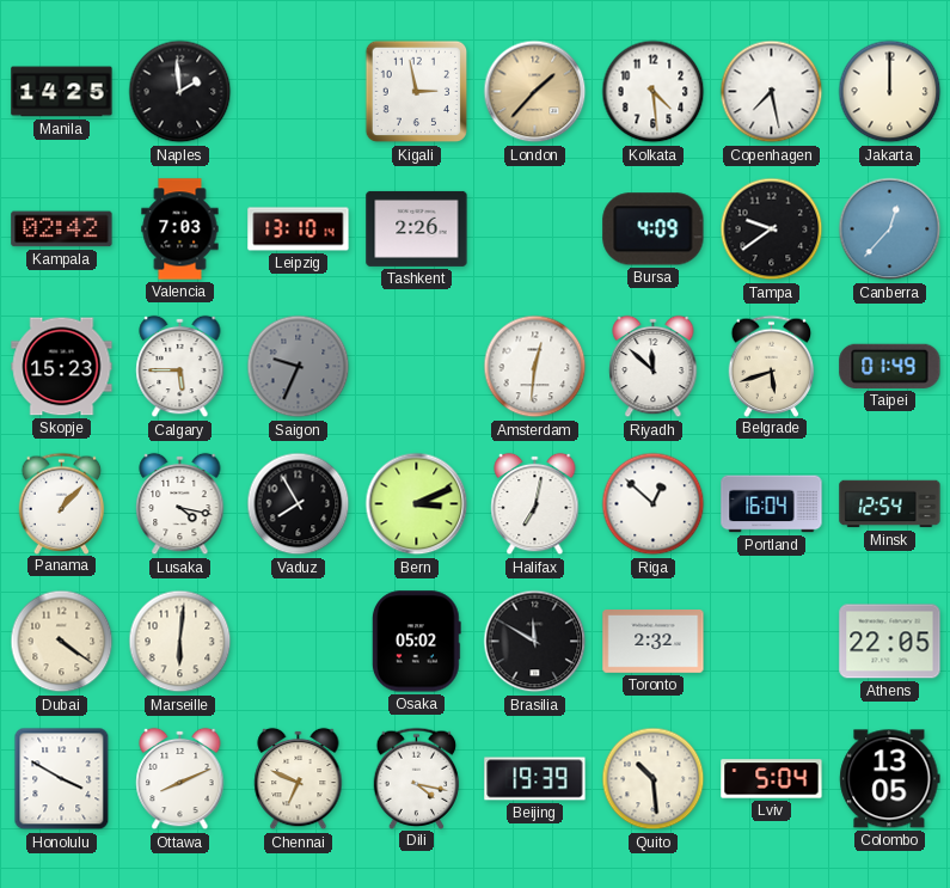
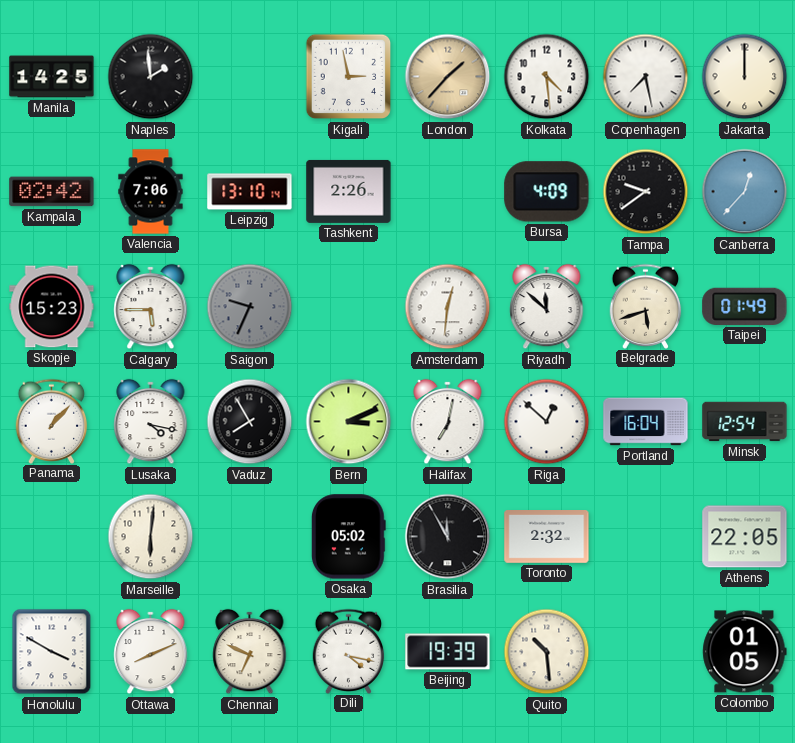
Valencia: 7:03 -> 7:06 (151, 192)
Dubai: 4:21 -> none (62, 642)
Brasilia: 11:50 -> 11:55 (448, 537)
Lviv: 5:04 -> none (772, 779)
Colombo: 13:05 -> 01:05 (745, 652)
